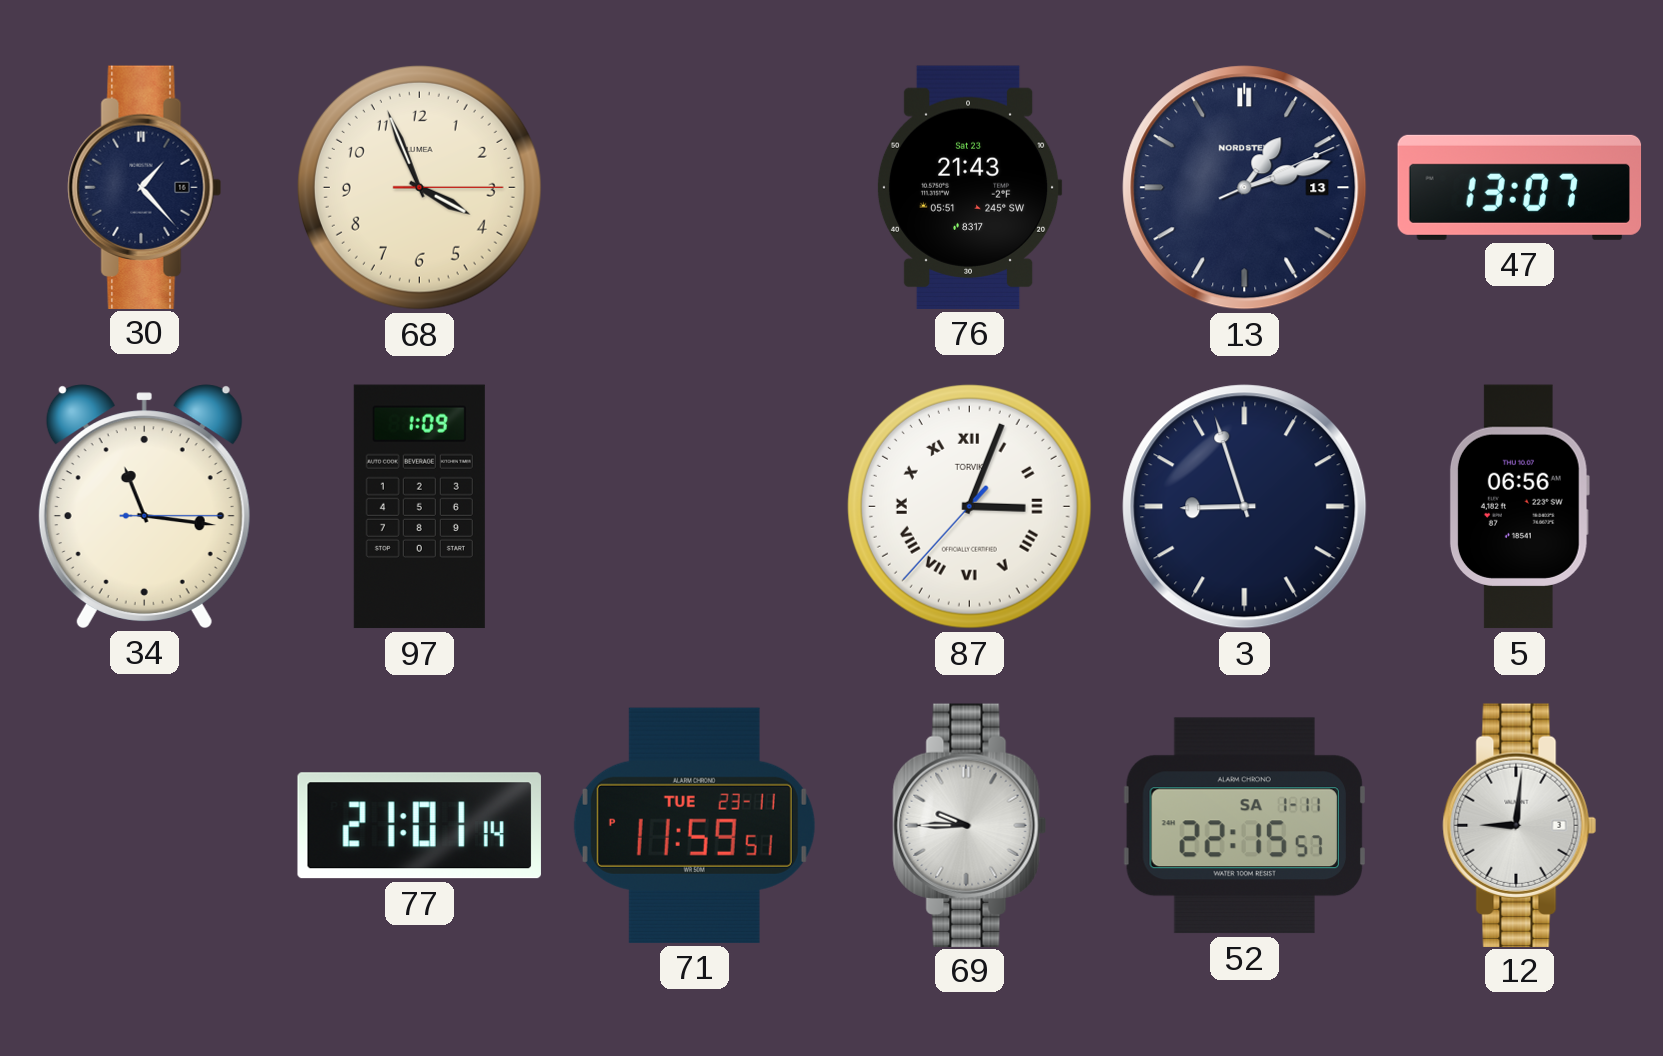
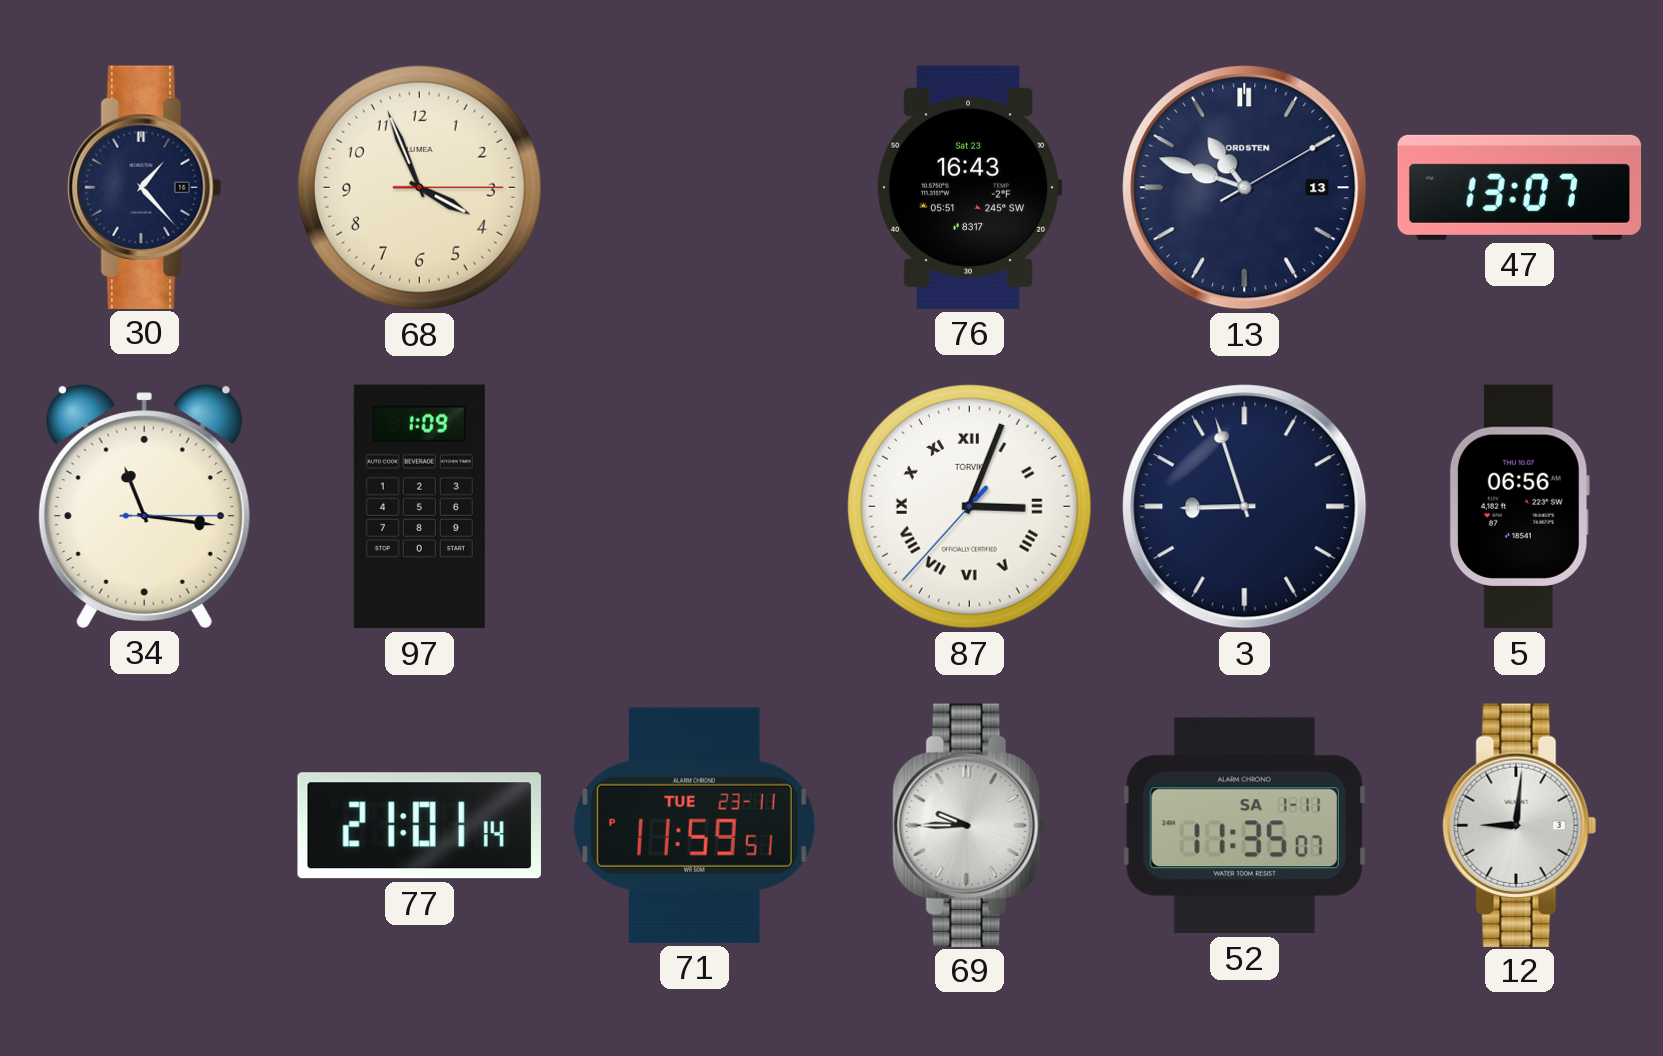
76: 21:43 -> 16:43 (969, 187)
13: 1:12 -> 10:48 (1245, 188)
52: 22:15 -> 11:35 (1244, 826)
